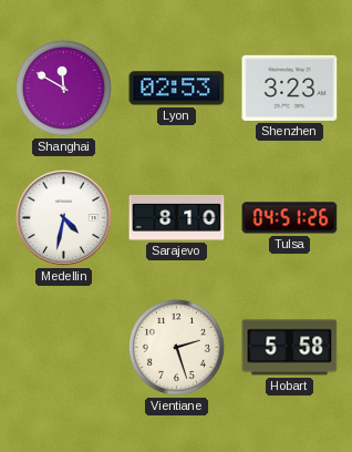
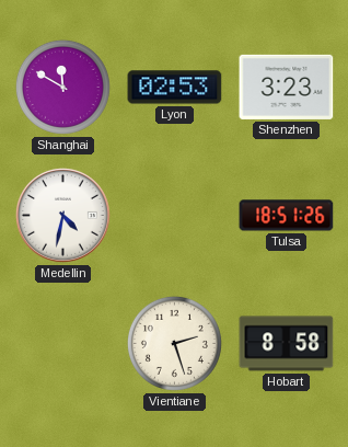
Sarajevo: 8:10 -> none (177, 217)
Tulsa: 04:51 -> 18:51 (287, 216)
Hobart: 5:58 -> 8:58 (287, 344)
